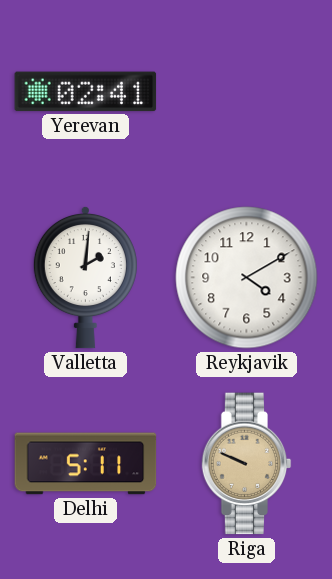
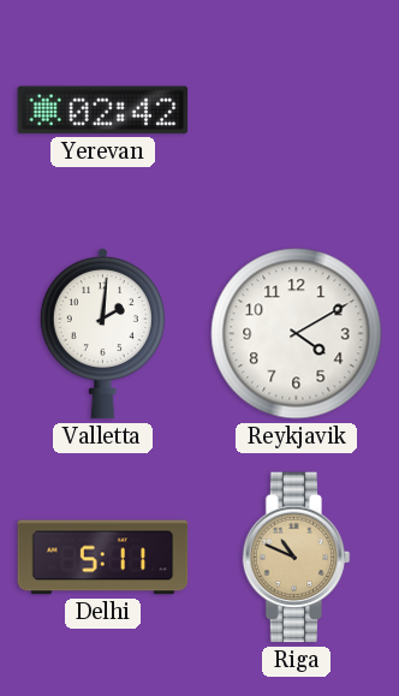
Yerevan: 02:41 -> 02:42 (103, 111)
Riga: 9:49 -> 10:49 (297, 558)
